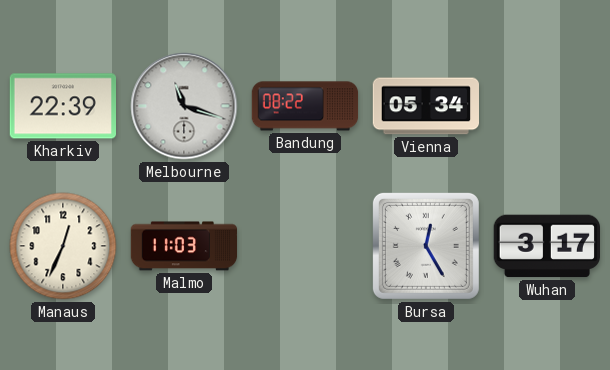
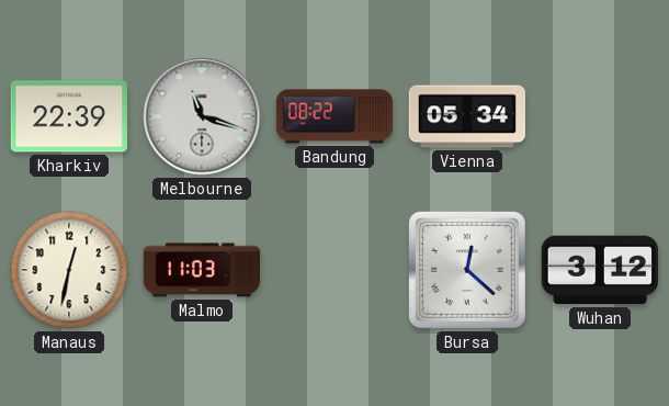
Manaus: 12:34 -> 12:32 (69, 270)
Bursa: 12:25 -> 12:22 (467, 270)
Wuhan: 3:17 -> 3:12 (599, 270)
